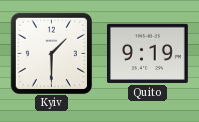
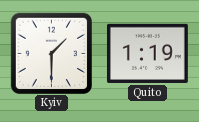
Quito: 9:19 -> 1:19 (147, 53)
